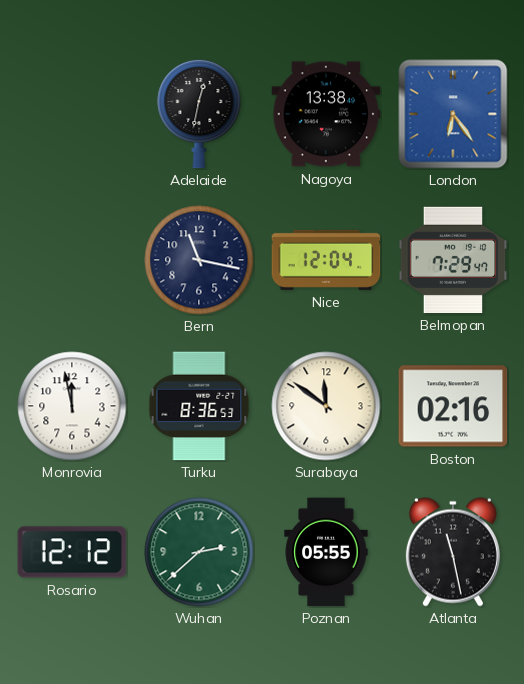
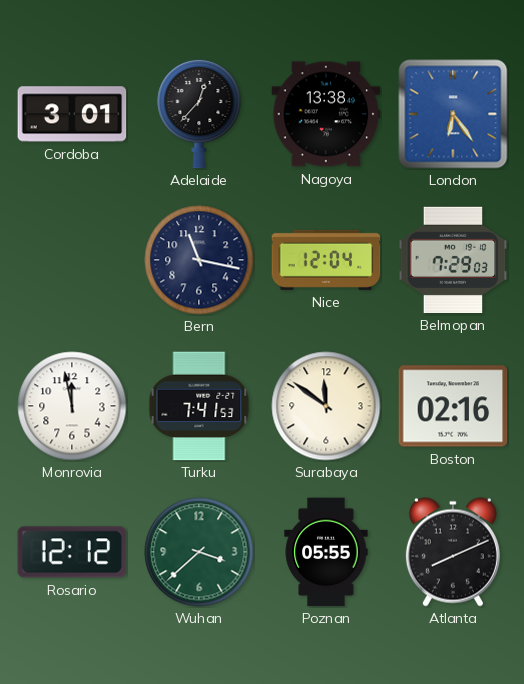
Cordoba: none -> 3:01 (72, 114)
Adelaide: 12:32 -> 12:37 (199, 114)
Belmopan: 7:29:47 -> 7:29:03 (453, 260)
Turku: 8:36 -> 7:41 (199, 406)
Wuhan: 2:38 -> 3:38 (199, 552)
Atlanta: 11:28 -> 8:11 (453, 552)
